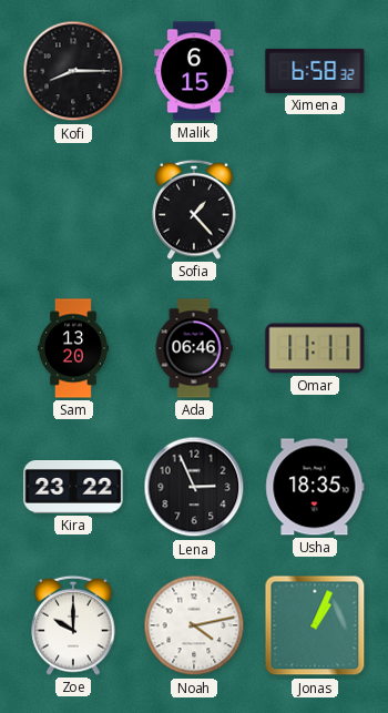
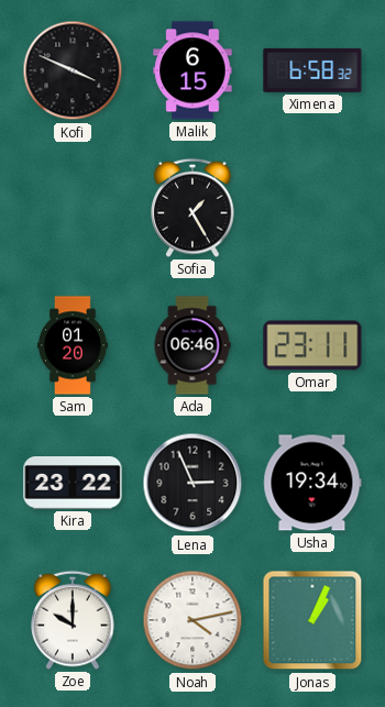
Kofi: 8:15 -> 3:49 (73, 70)
Sofia: 1:23 -> 1:25 (193, 208)
Sam: 13:20 -> 01:20 (73, 345)
Omar: 11:11 -> 23:11 (312, 345)
Usha: 18:35 -> 19:34 (312, 483)
